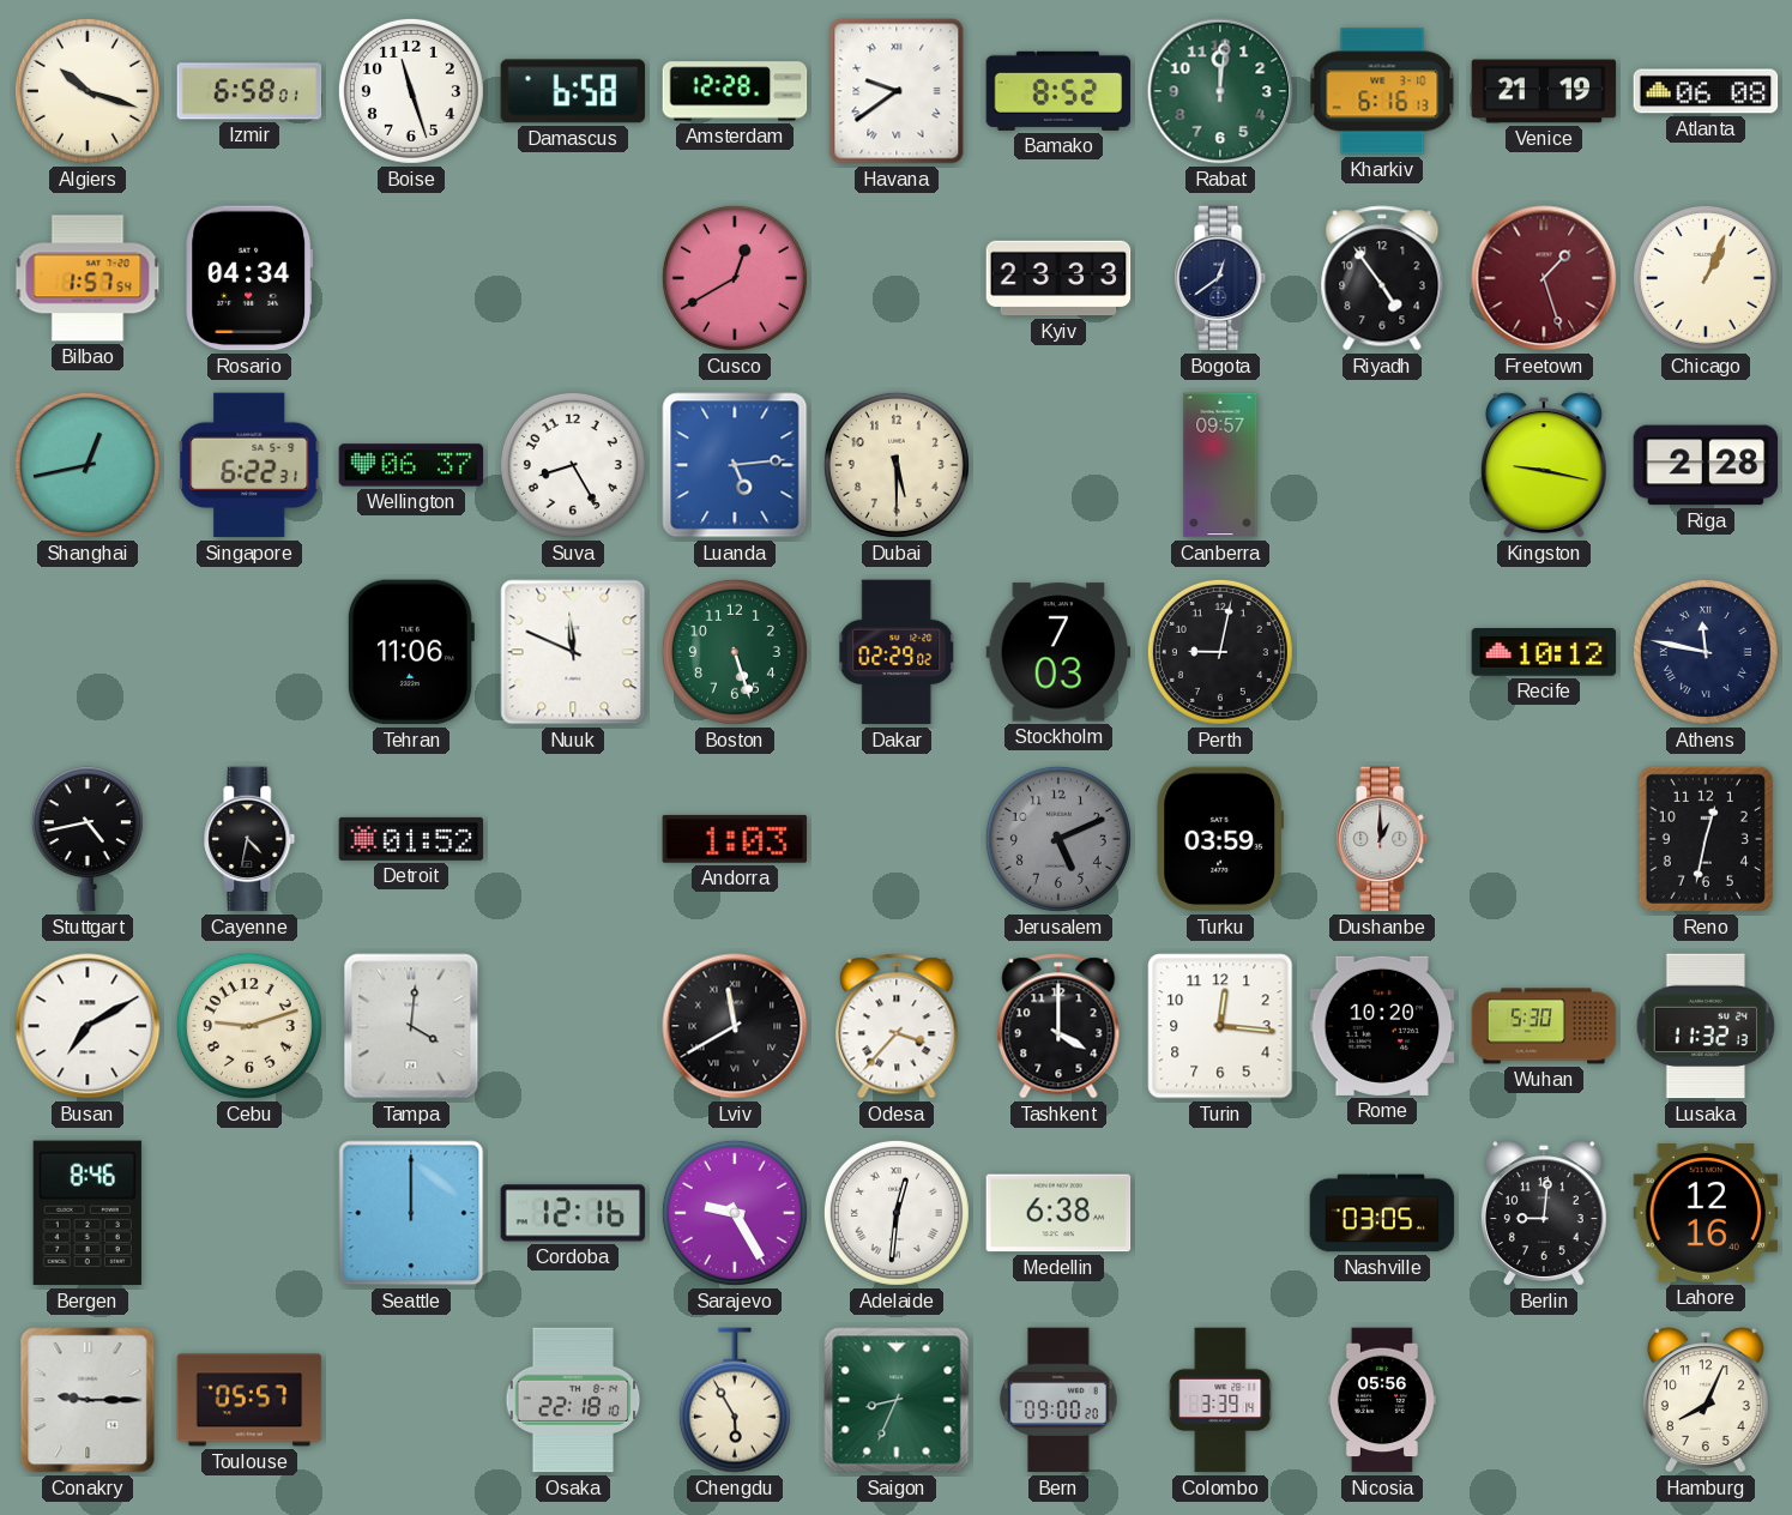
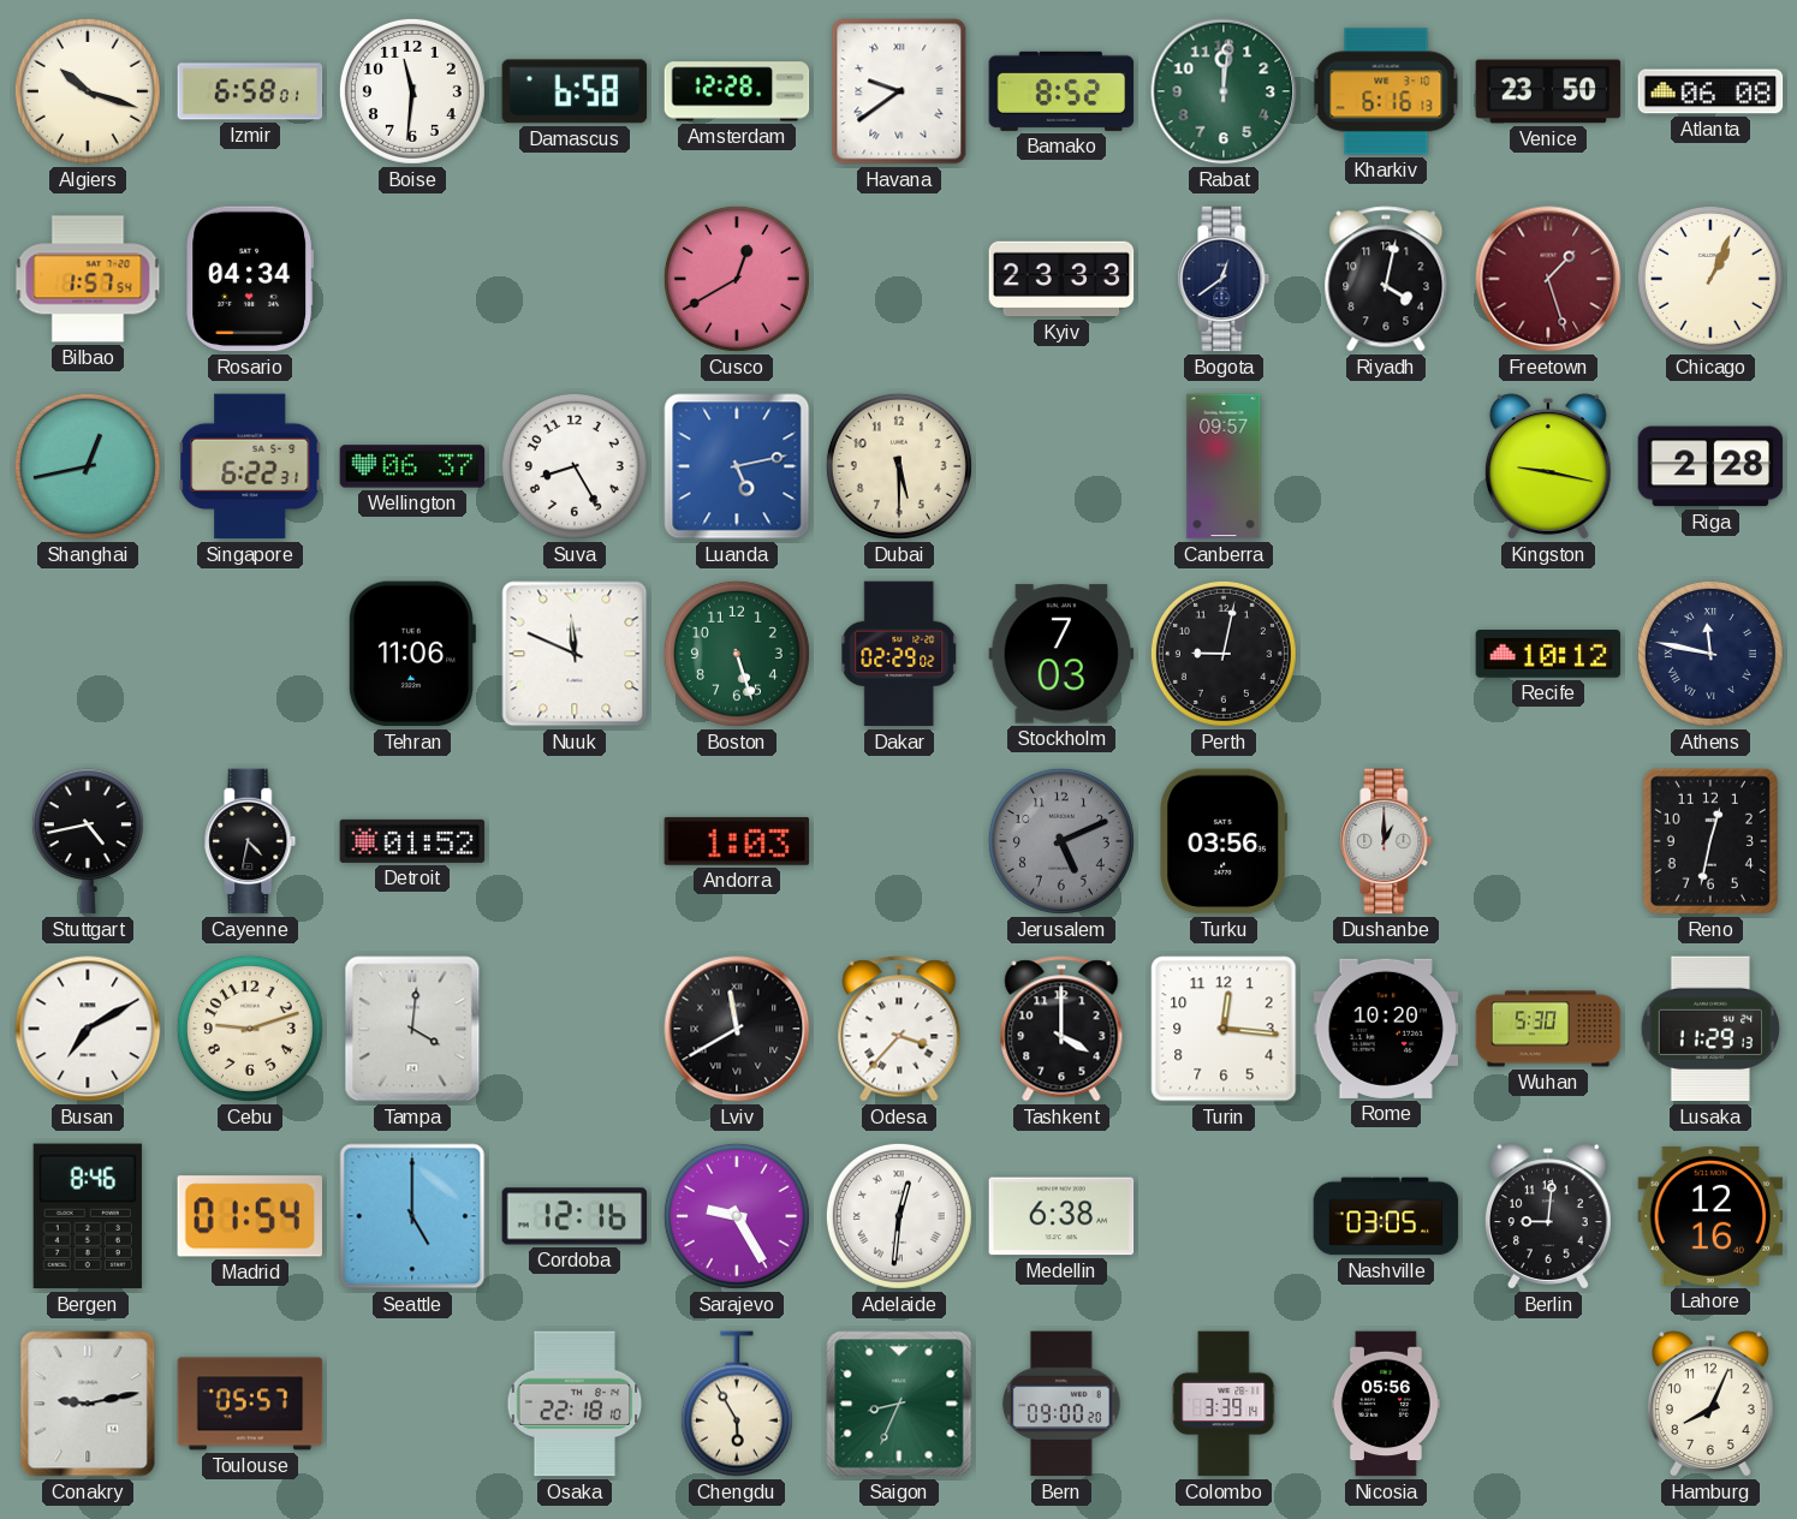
Boise: 11:27 -> 11:31 (412, 91)
Venice: 21:19 -> 23:50 (1548, 91)
Riyadh: 4:54 -> 4:02 (1386, 279)
Luanda: 5:14 -> 5:13 (737, 466)
Turku: 03:59 -> 03:56 (1224, 841)
Lusaka: 11:32 -> 11:29 (1710, 1029)
Madrid: none -> 01:54 (249, 1216)
Seattle: 12:00 -> 5:00 (412, 1216)
Conakry: 9:15 -> 9:13 (88, 1404)
